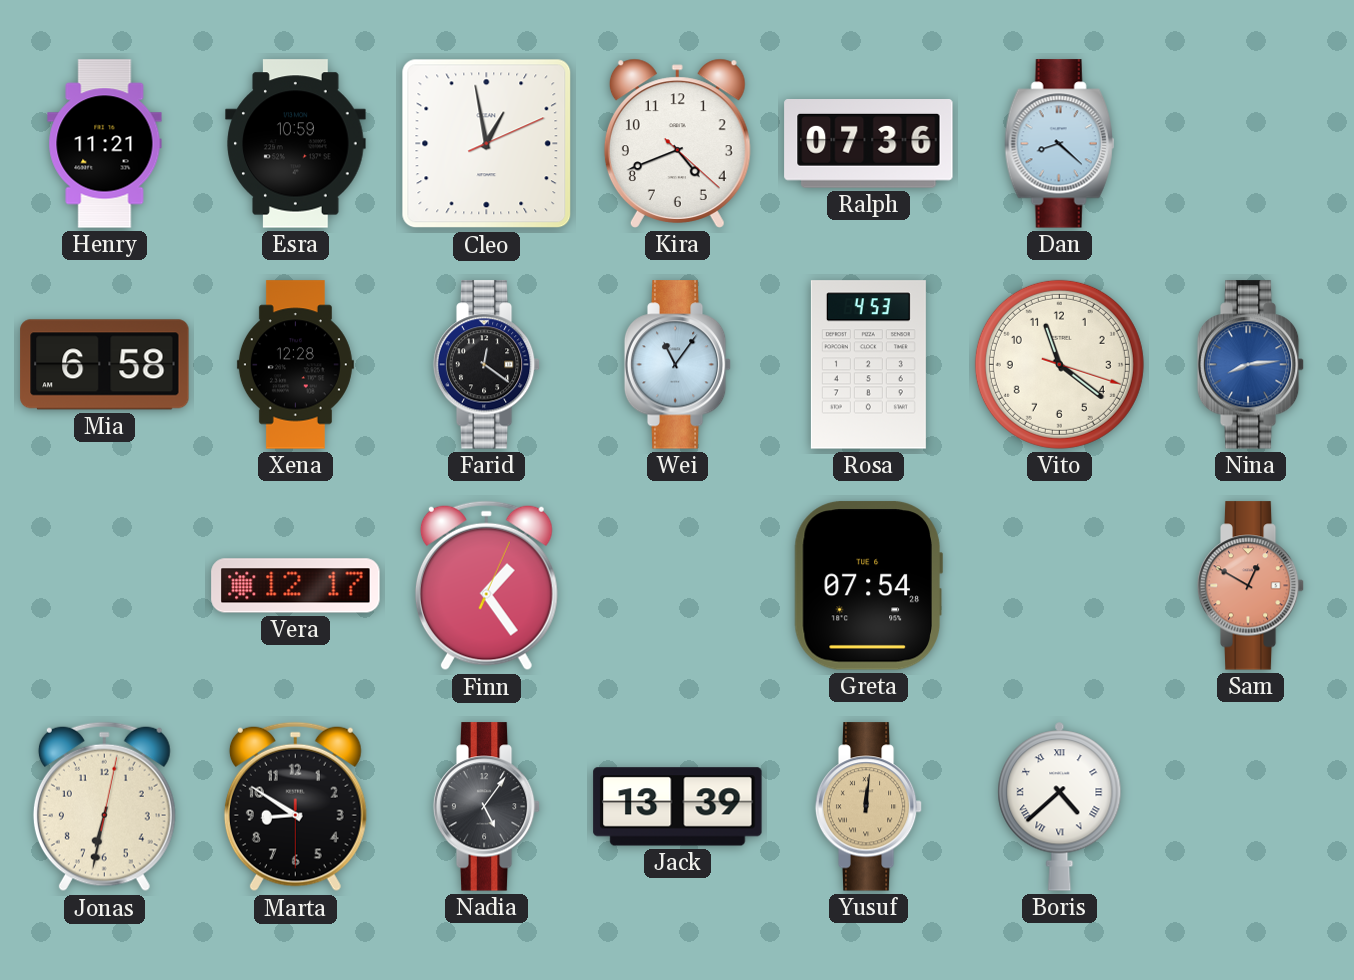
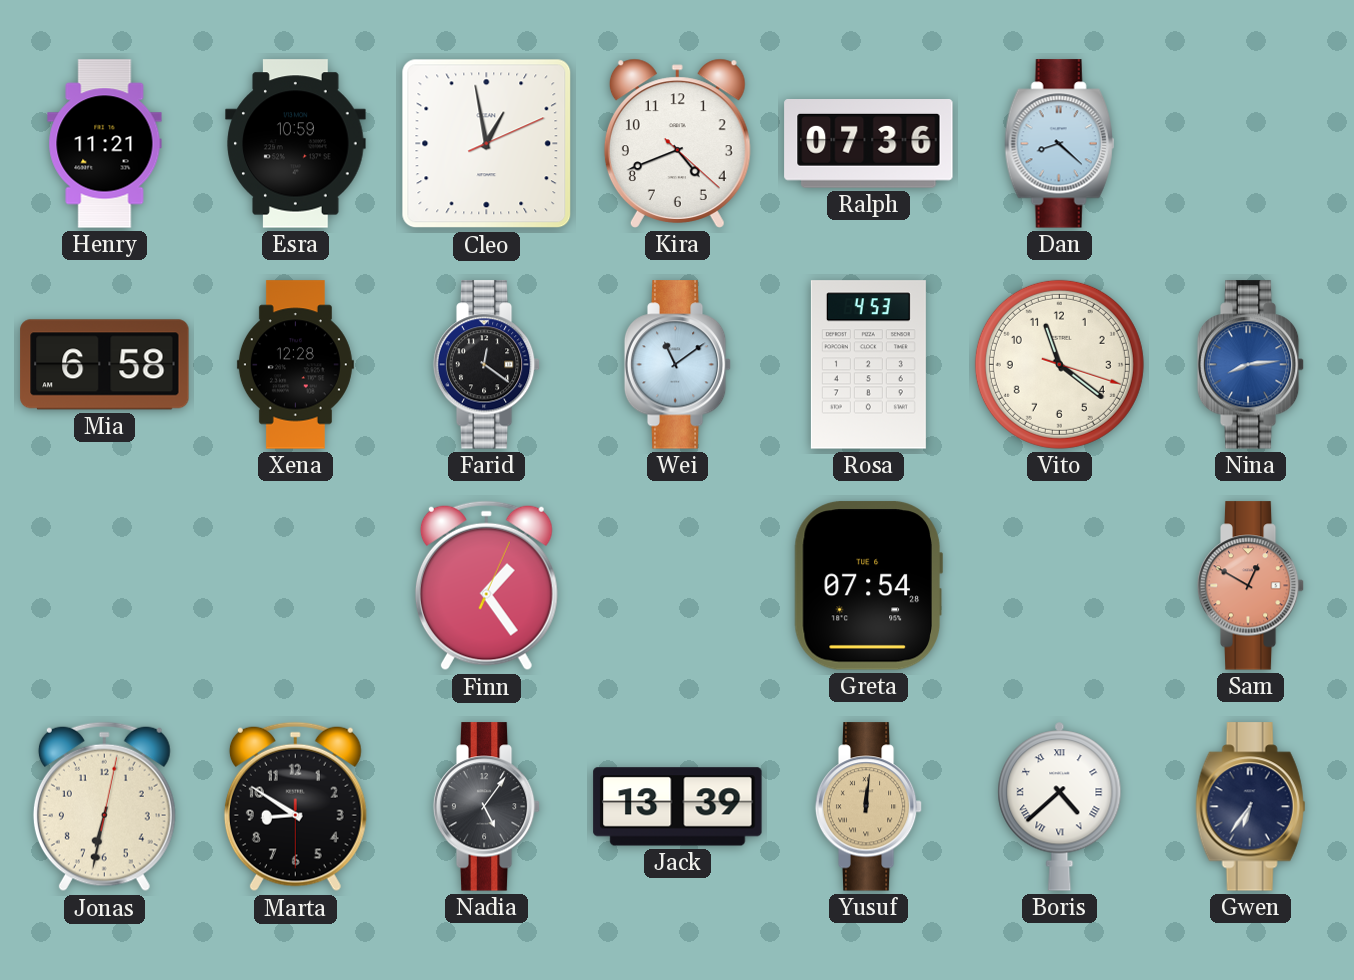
Wei: 11:06 -> 11:09 (678, 365)
Vera: 12:17 -> none (296, 586)
Gwen: none -> 6:36 (1251, 807)
